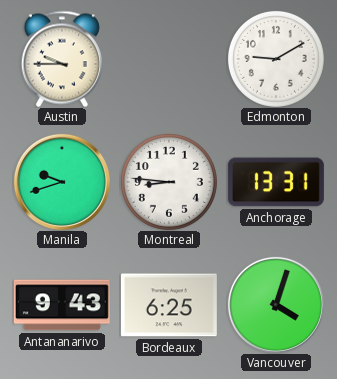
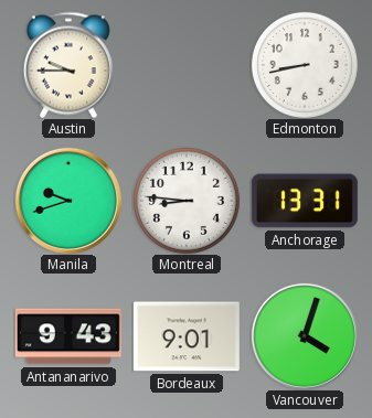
Edmonton: 9:10 -> 8:43 (305, 65)
Bordeaux: 6:25 -> 9:01 (187, 336)
